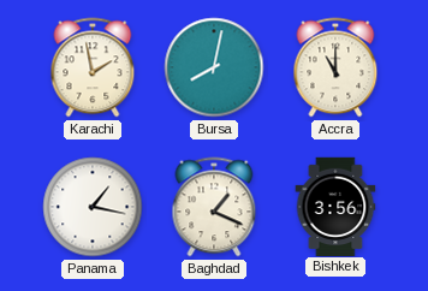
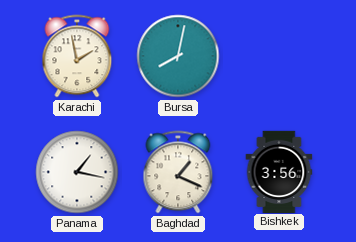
Accra: 11:00 -> none (335, 67)
